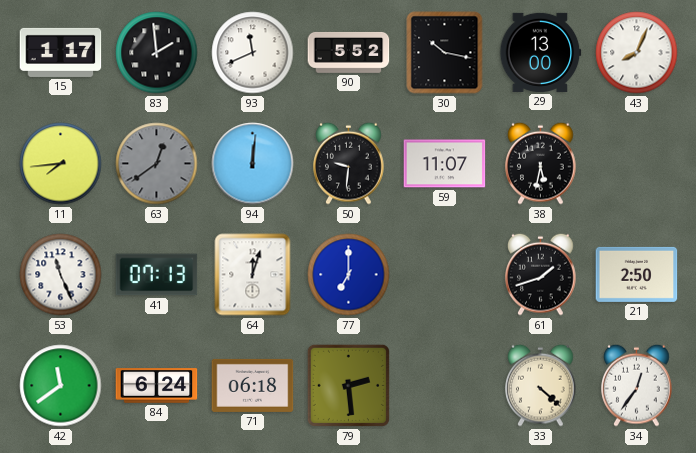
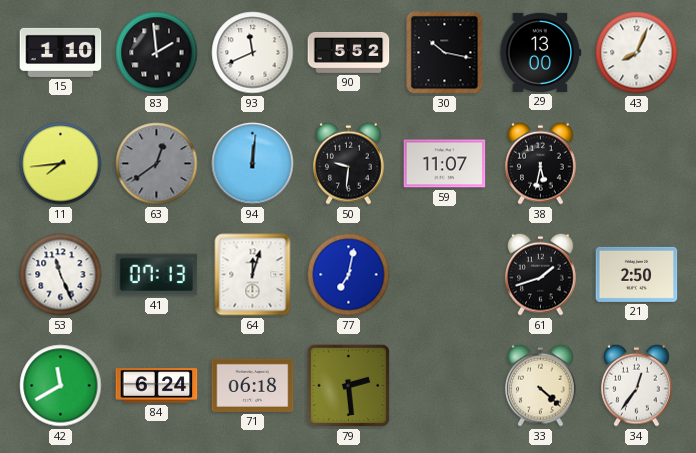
15: 1:17 -> 1:10 (61, 52)
77: 7:00 -> 7:02 (349, 275)
42: 11:39 -> 11:40 (61, 386)
